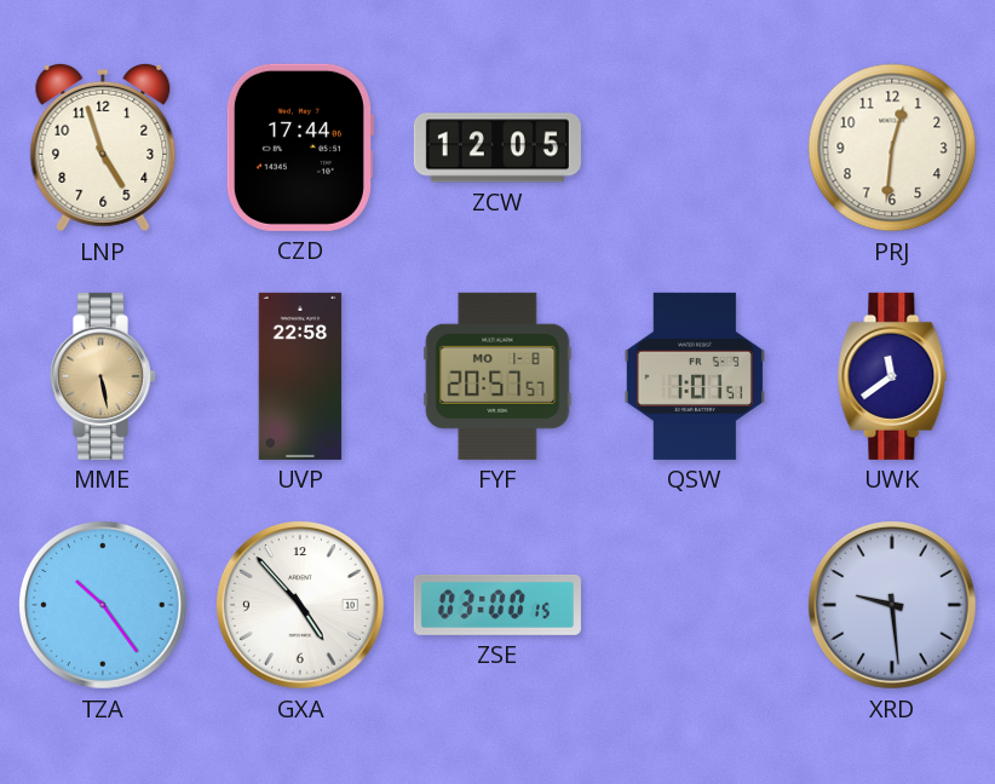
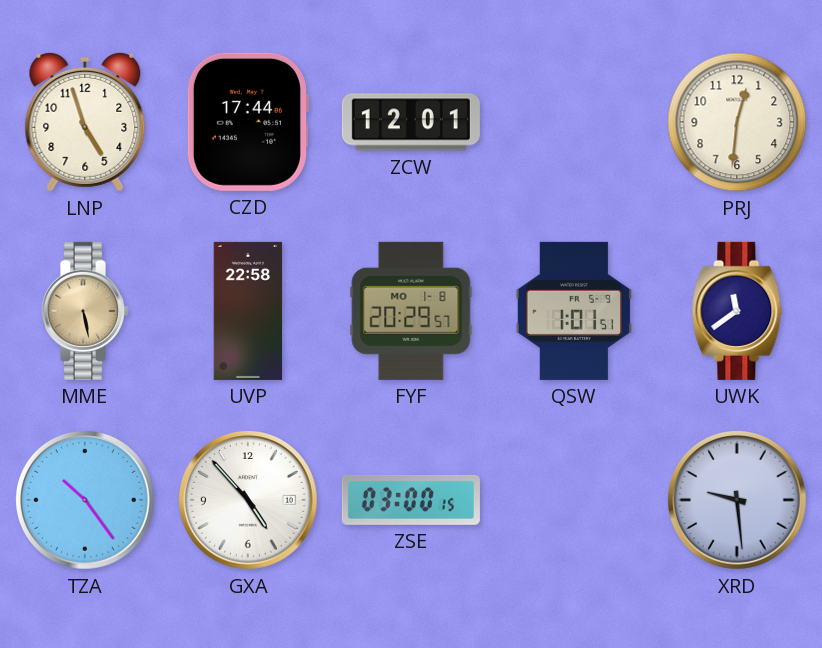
ZCW: 12:05 -> 12:01 (411, 122)
FYF: 20:57 -> 20:29 (411, 311)
